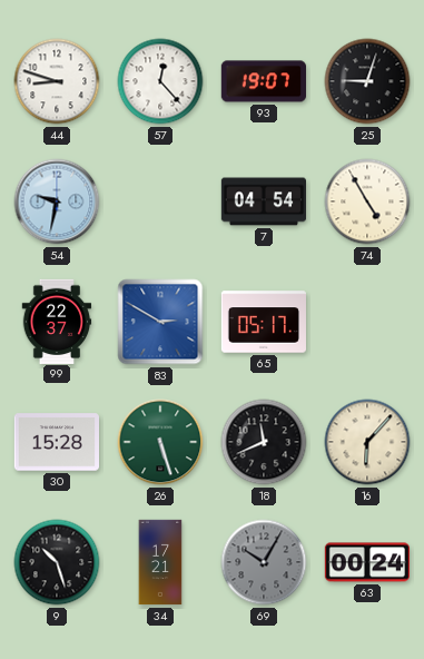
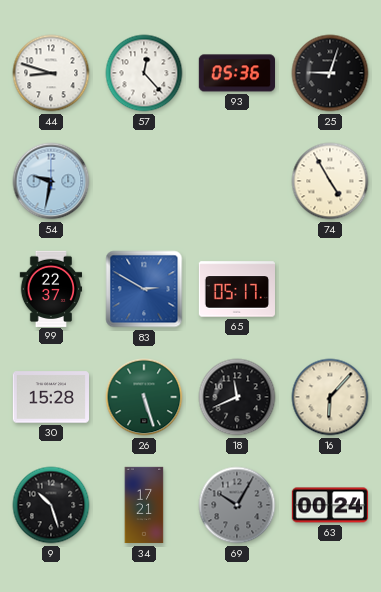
93: 19:07 -> 05:36 (236, 73)
7: 04:54 -> none (264, 201)
